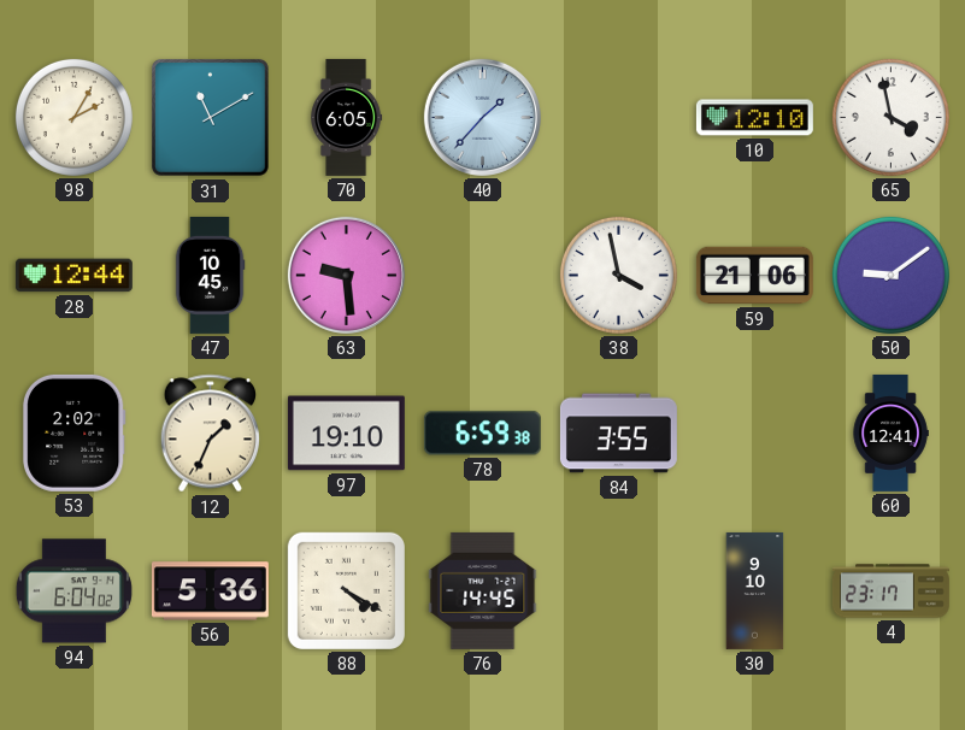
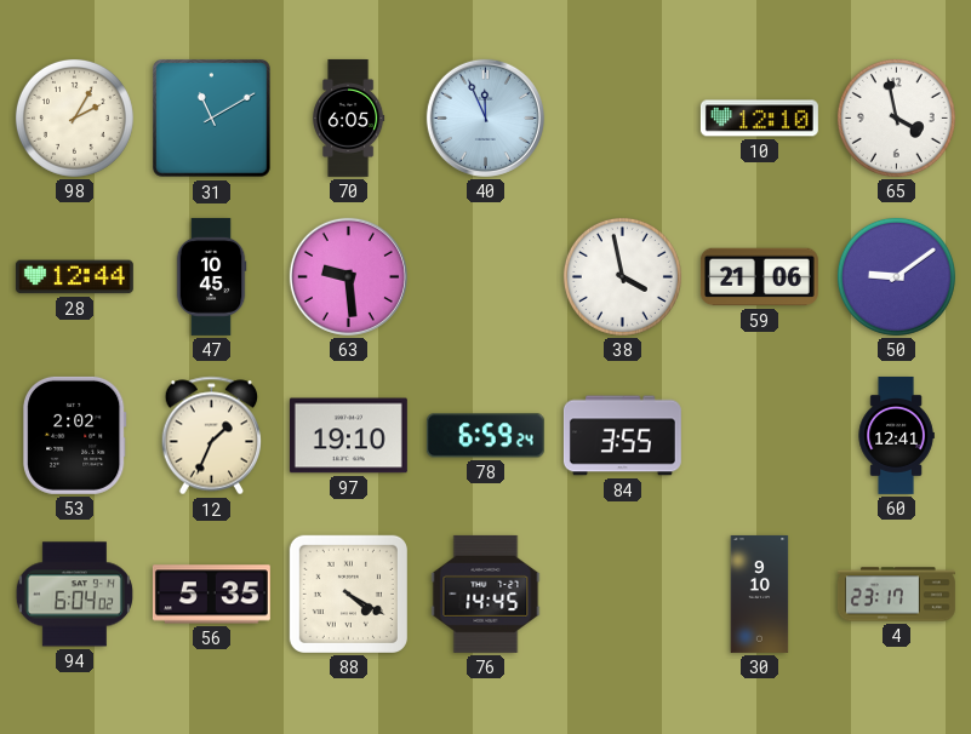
40: 1:37 -> 11:56 (485, 117)
78: 6:59:38 -> 6:59:24 (485, 436)
56: 5:36 -> 5:35 (211, 595)
